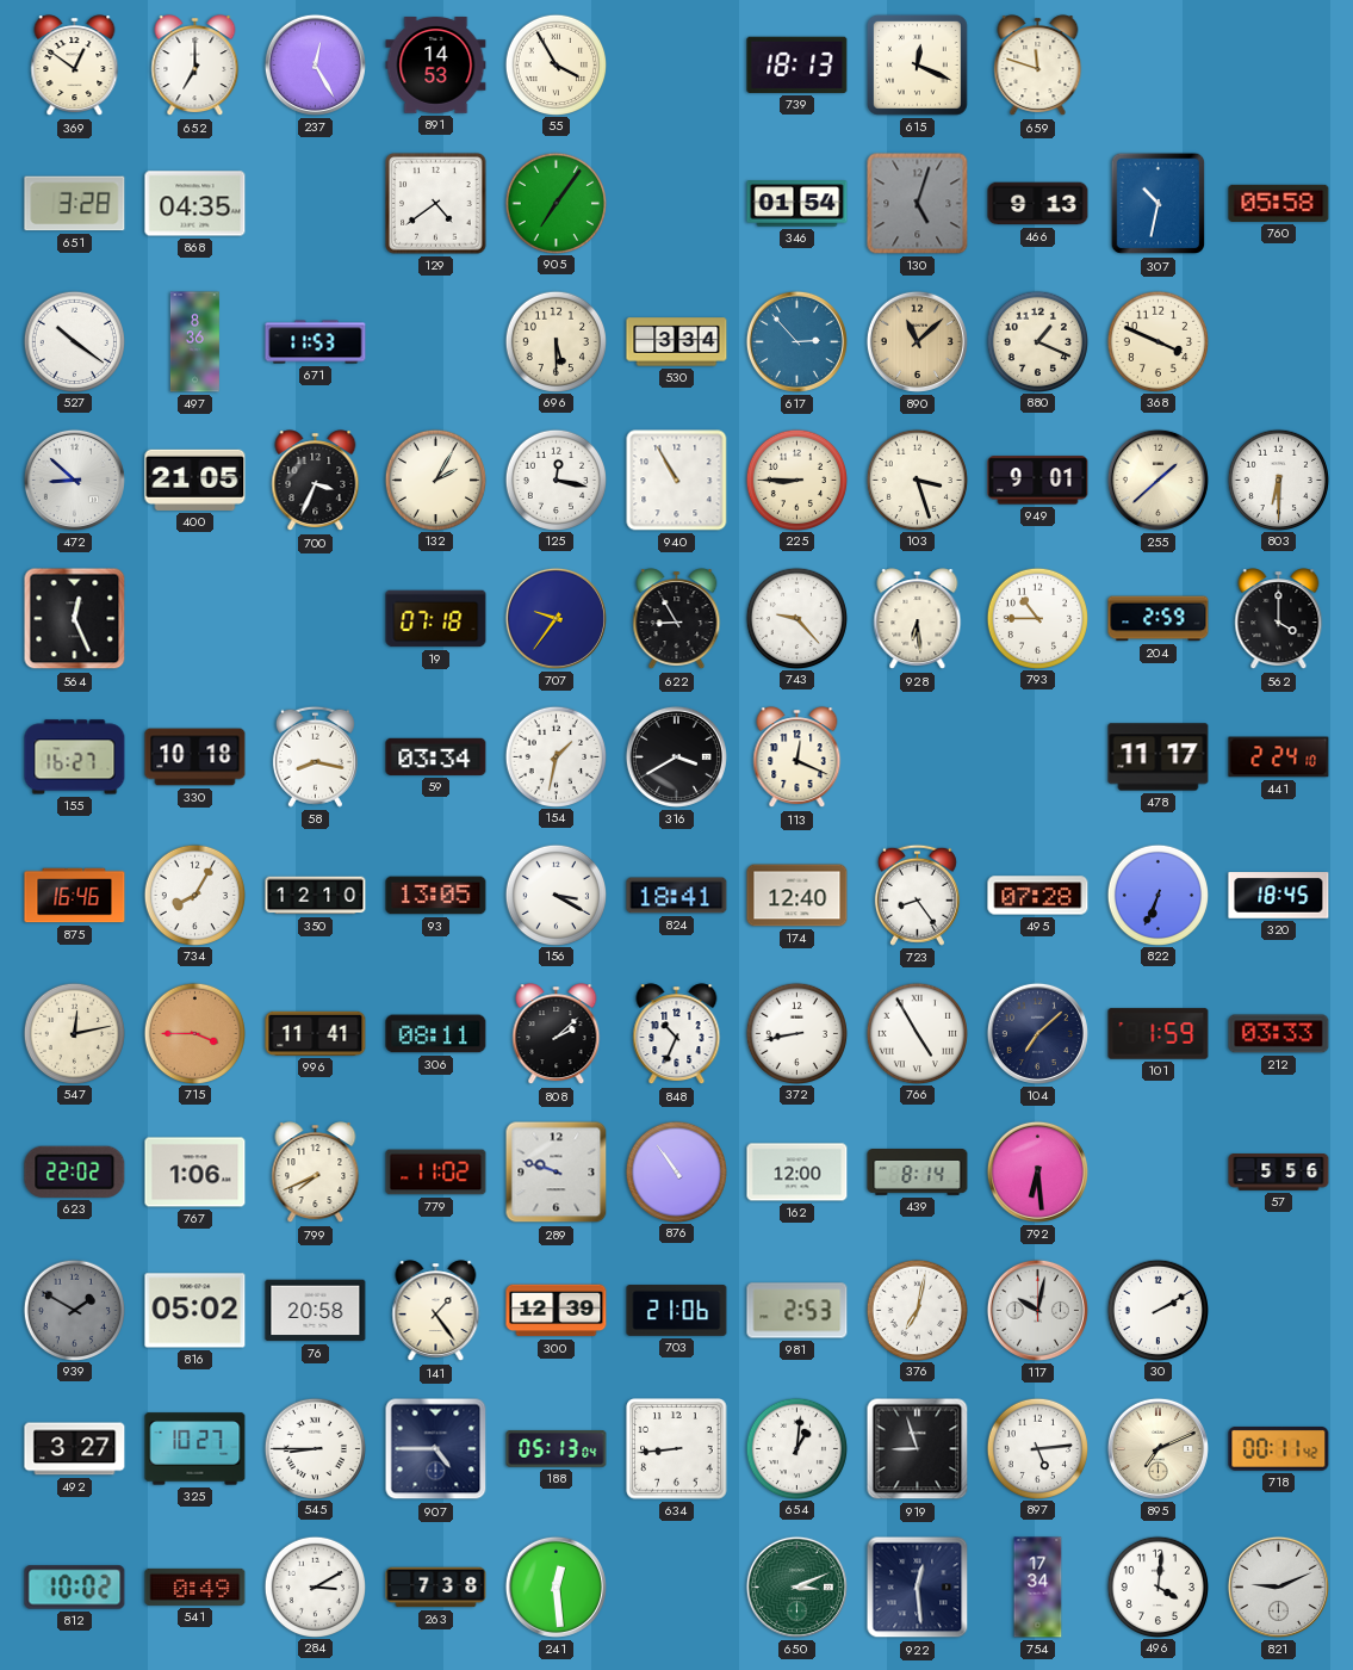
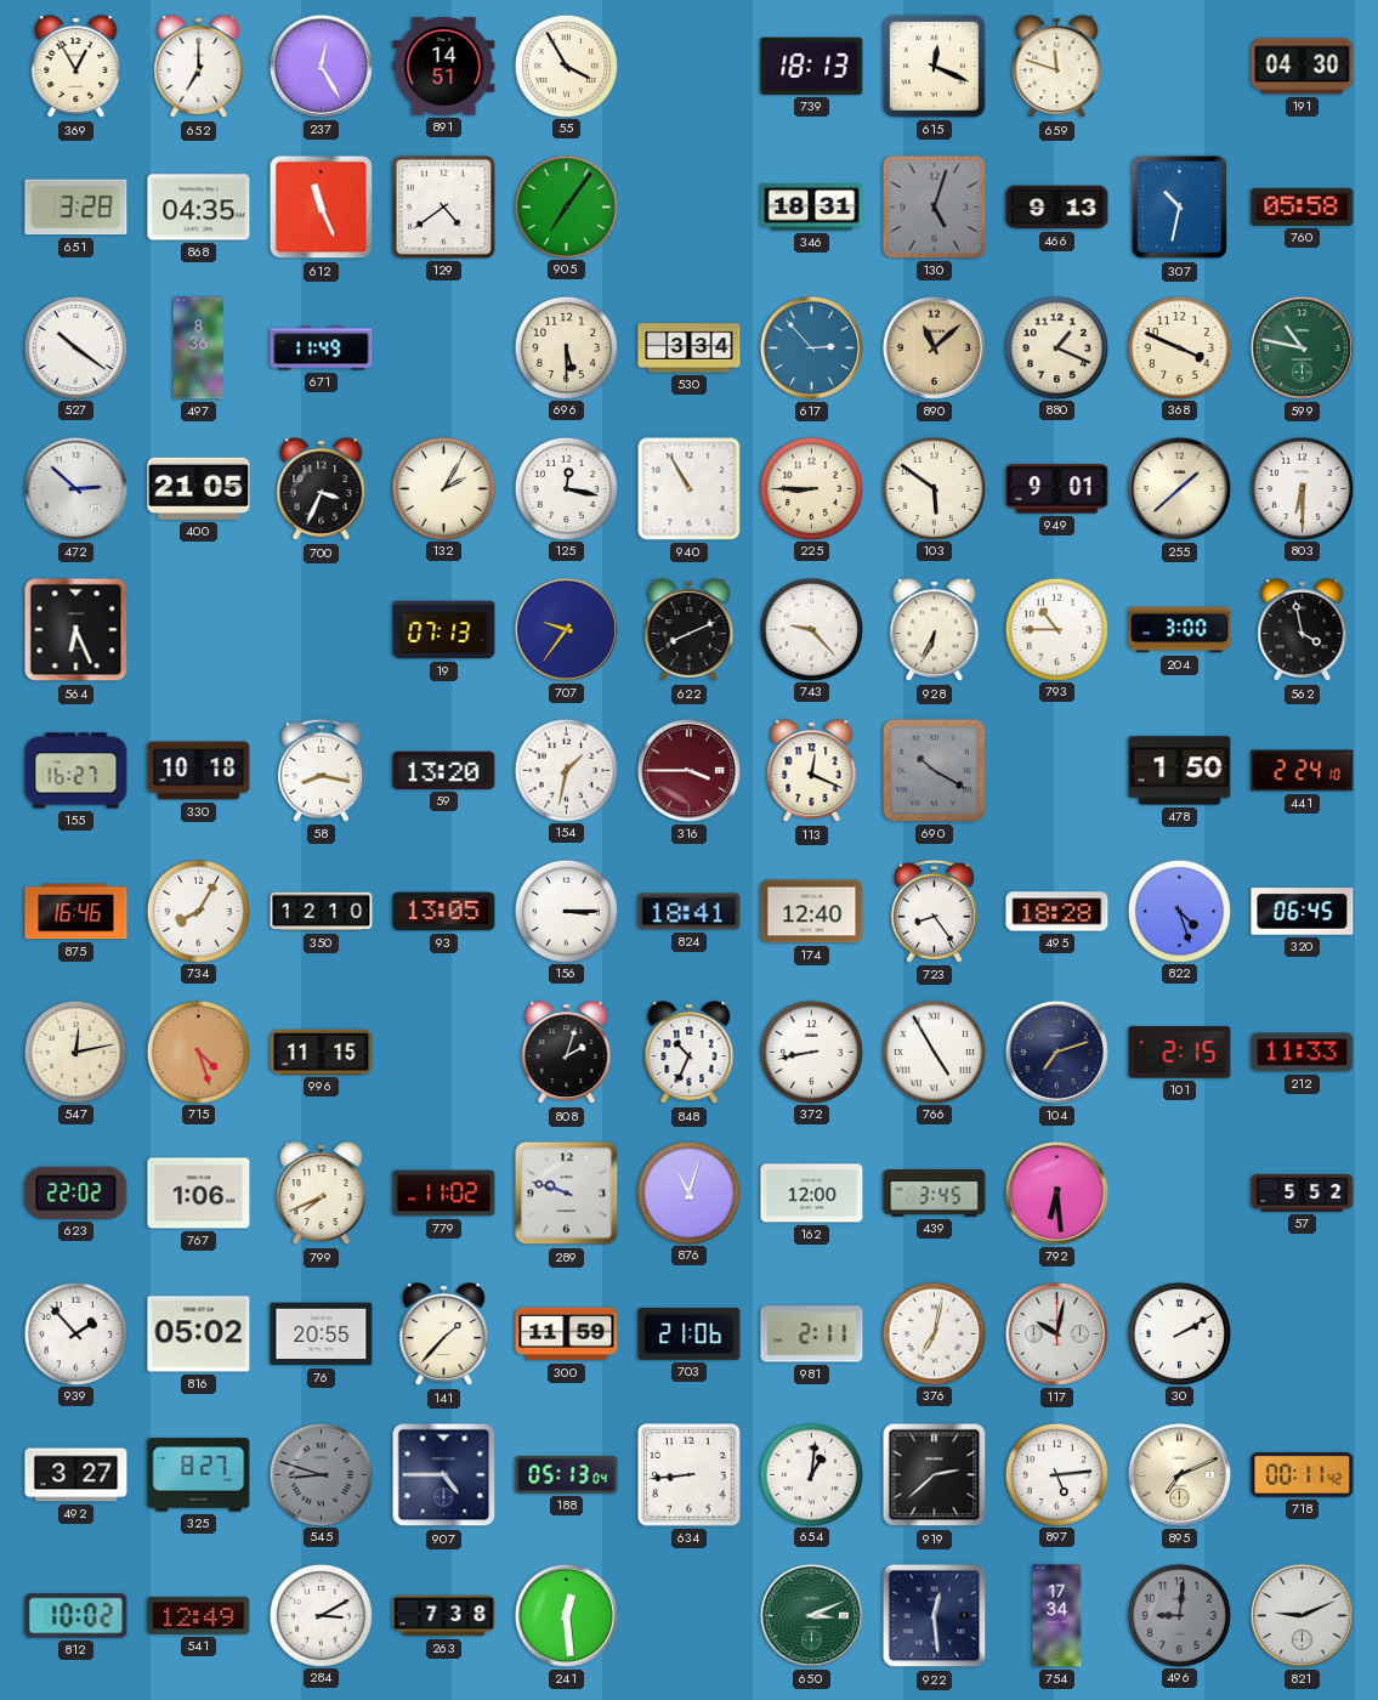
369: 12:51 -> 12:55 (76, 67)
891: 14:53 -> 14:51 (444, 67)
191: none -> 04:30 (1303, 67)
612: none -> 11:26 (322, 208)
346: 01:54 -> 18:31 (812, 208)
671: 11:53 -> 11:49 (322, 348)
599: none -> 10:47 (1302, 347)
472: 8:52 -> 2:52 (75, 488)
103: 3:27 -> 5:51 (934, 488)
564: 12:26 -> 6:26 (76, 630)
19: 07:18 -> 07:13 (444, 630)
622: 8:55 -> 8:11 (690, 630)
928: 6:29 -> 6:34 (935, 630)
204: 2:59 -> 3:00 (1180, 630)
562: 4:00 -> 3:58 (1303, 630)
59: 03:34 -> 13:20 (444, 770)
316: 3:40 -> 3:45 (688, 770)
316 dial: black -> burgundy (688, 770)
690: none -> 10:20 (934, 770)
478: 11:17 -> 1:50 (1180, 771)
156: 3:20 -> 3:15 (566, 911)
495: 07:28 -> 18:28 (1057, 912)
822: 6:34 -> 4:27 (1179, 911)
320: 18:45 -> 06:45 (1303, 912)
715: 3:45 -> 4:27 (198, 1052)
996: 11:41 -> 11:15 (322, 1052)
306: 08:11 -> none (436, 1034)
808: 2:08 -> 2:03 (567, 1053)
104: 7:08 -> 7:12 (1056, 1052)
101: 1:59 -> 2:15 (1180, 1053)
212: 03:33 -> 11:33 (1303, 1053)
876: 10:54 -> 11:03 (688, 1192)
439: 8:14 -> 3:45 (935, 1194)
57: 5:56 -> 5:52 (1303, 1194)
939: 1:50 -> 1:53 (75, 1333)
939 dial: grey -> white (75, 1333)
76: 20:58 -> 20:55 (322, 1334)
141: 1:24 -> 1:37 (444, 1334)
300: 12:39 -> 11:59 (567, 1334)
981: 2:53 -> 2:11 (812, 1334)
325: 10:27 -> 8:27 (199, 1475)
545: 8:45 -> 8:48 (321, 1474)
545 dial: white -> grey (321, 1474)
919: 8:57 -> 2:38 (935, 1475)
541: 0:49 -> 12:49 (199, 1615)
496: 4:01 -> 9:01 (1179, 1615)
496 dial: white -> grey (1179, 1615)
